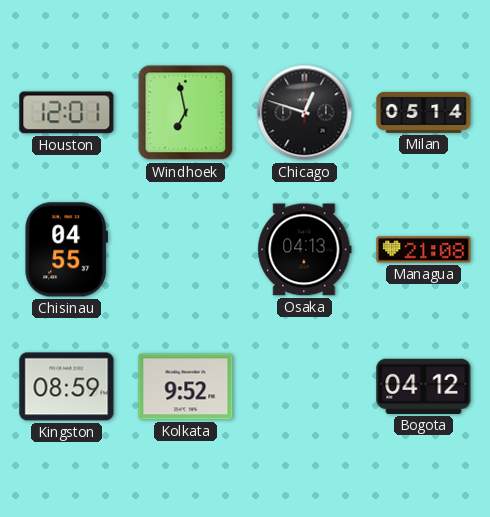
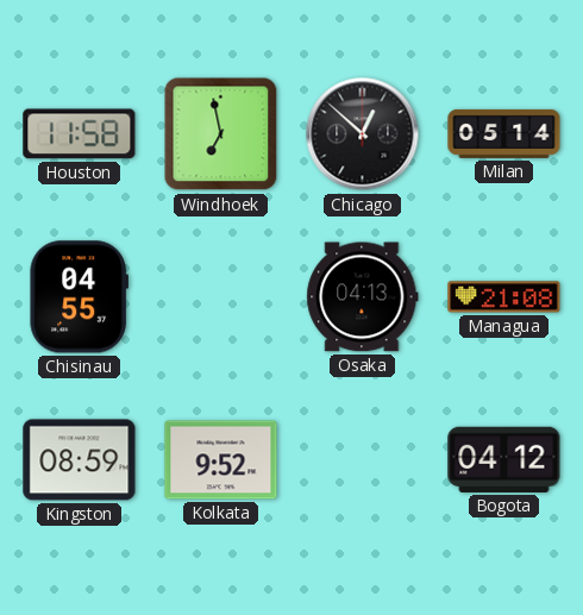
Houston: 12:01 -> 11:58 (80, 134)
Chicago: 12:48 -> 12:52 (363, 134)
